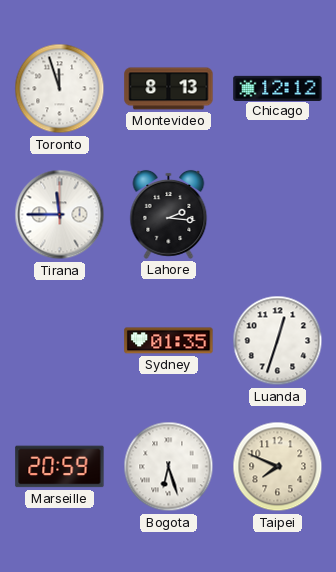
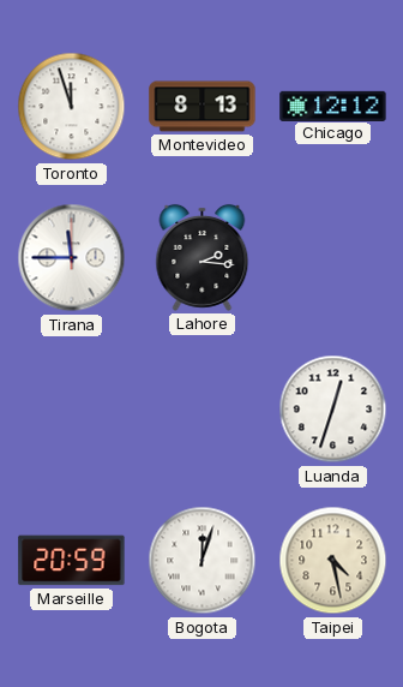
Sydney: 01:35 -> none (169, 341)
Bogota: 6:27 -> 12:03 (203, 561)
Taipei: 7:49 -> 4:28 (333, 561)
